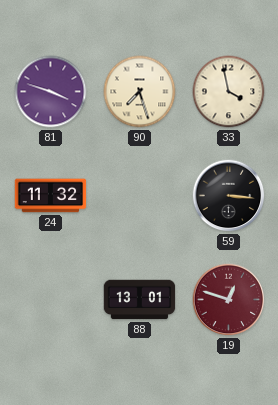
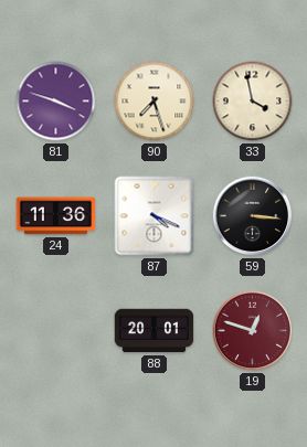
24: 11:32 -> 11:36 (56, 216)
87: none -> 4:19 (155, 216)
88: 13:01 -> 20:01 (155, 331)
